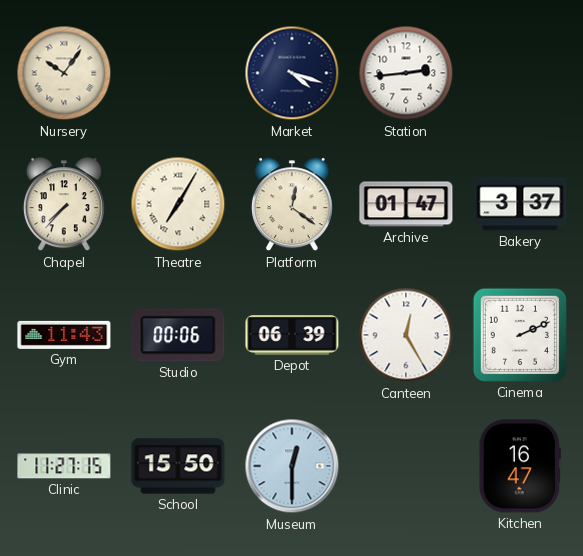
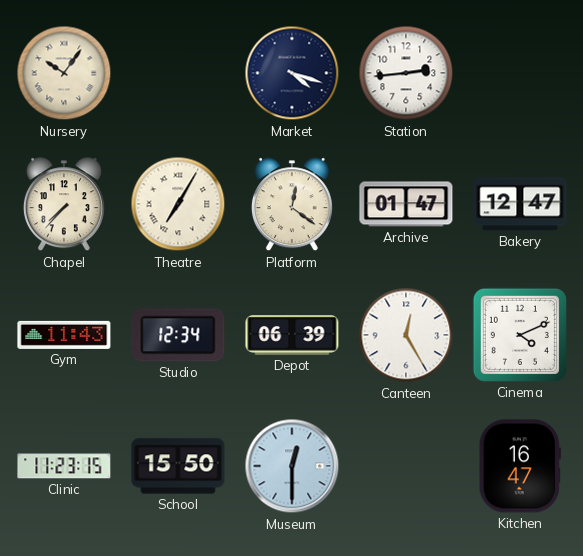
Bakery: 3:37 -> 12:47 (520, 204)
Studio: 00:06 -> 12:34 (178, 335)
Cinema: 2:11 -> 4:11 (520, 335)
Clinic: 11:27 -> 11:23 (64, 466)
